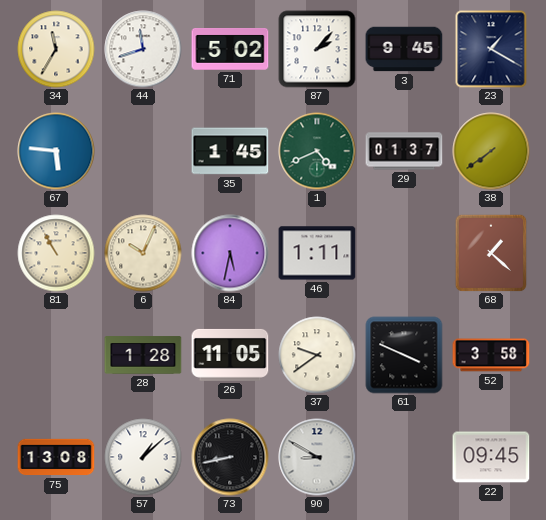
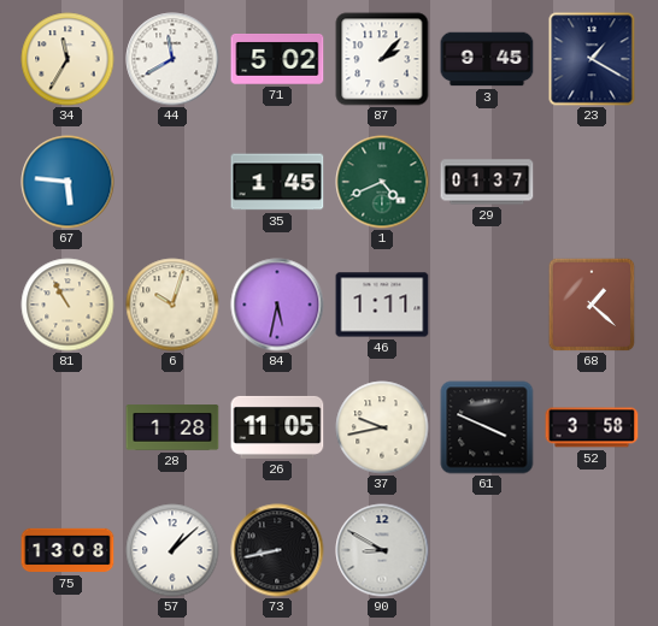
44: 11:42 -> 11:40 (172, 59)
38: 7:39 -> none (491, 151)
6: 10:04 -> 10:03 (172, 305)
37: 9:39 -> 9:43 (382, 427)
22: 09:45 -> none (491, 457)
